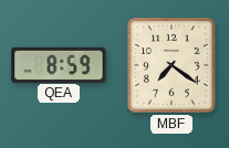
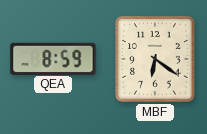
MBF: 7:21 -> 6:21 (155, 59)
